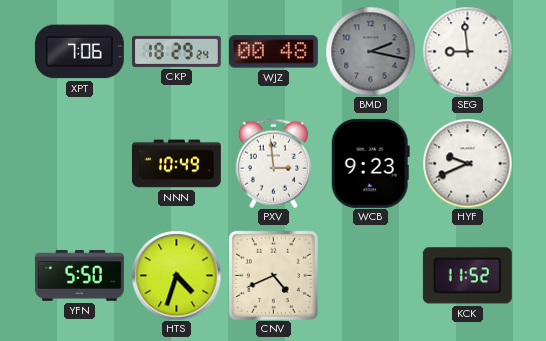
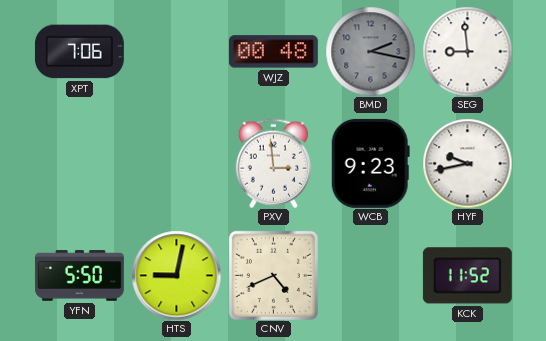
CKP: 18:29 -> none (176, 51)
NNN: 10:49 -> none (176, 164)
HYF: 9:41 -> 9:43 (467, 163)
HTS: 4:33 -> 9:02 (176, 275)
